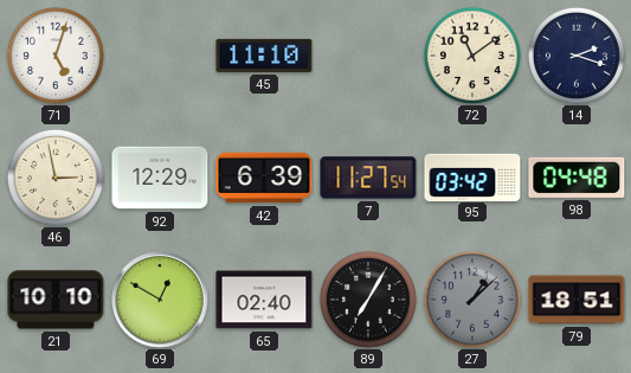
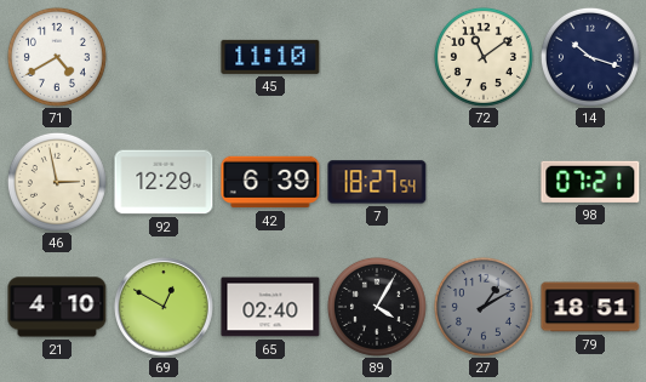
71: 5:03 -> 4:40 (57, 57)
14: 2:18 -> 10:18 (590, 57)
7: 11:27 -> 18:27 (377, 182)
95: 03:42 -> none (472, 176)
98: 04:48 -> 07:21 (590, 182)
21: 10:10 -> 4:10 (57, 307)
89: 7:05 -> 4:05 (377, 307)
27: 1:08 -> 1:10 (484, 307)
